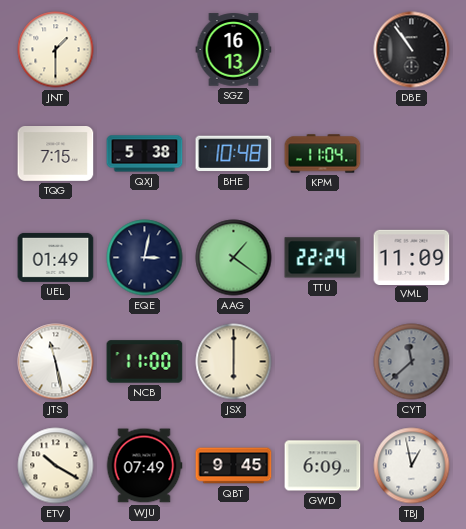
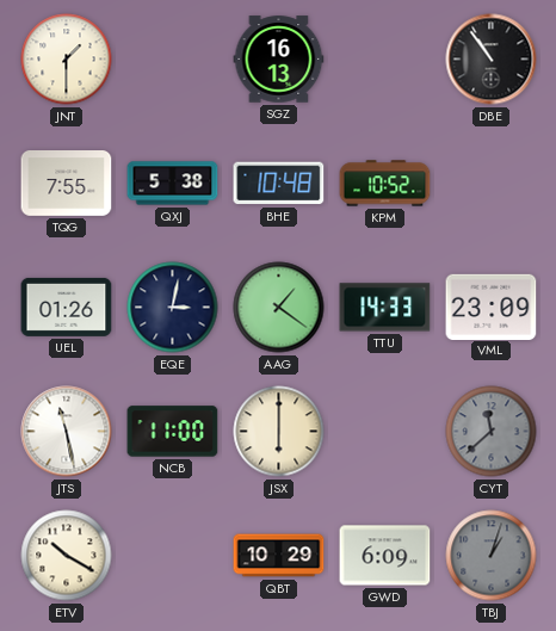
TQG: 7:15 -> 7:55 (67, 184)
KPM: 11:04 -> 10:52 (385, 184)
UEL: 01:49 -> 01:26 (67, 307)
TTU: 22:24 -> 14:33 (385, 308)
VML: 11:09 -> 23:09 (492, 307)
WJU: 07:49 -> none (144, 466)
QBT: 9:45 -> 10:29 (279, 556)
TBJ: 12:58 -> 1:03 (492, 556)
TBJ dial: white -> grey (492, 556)
